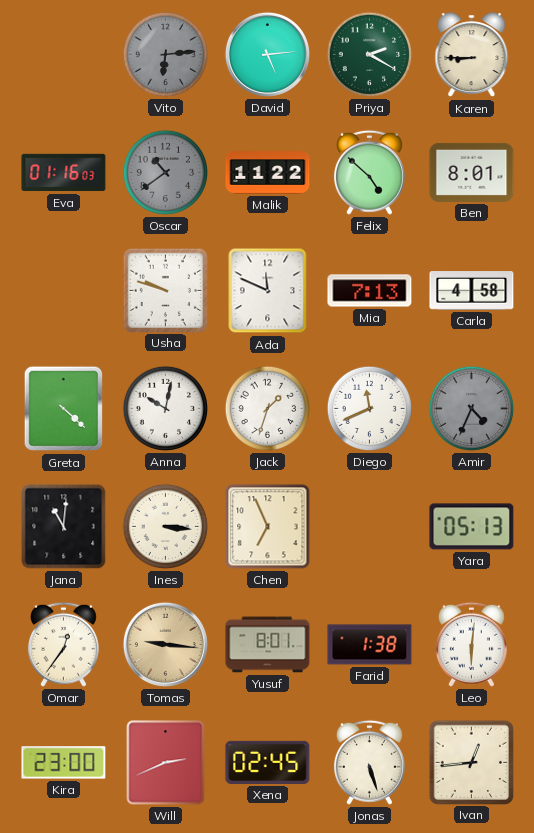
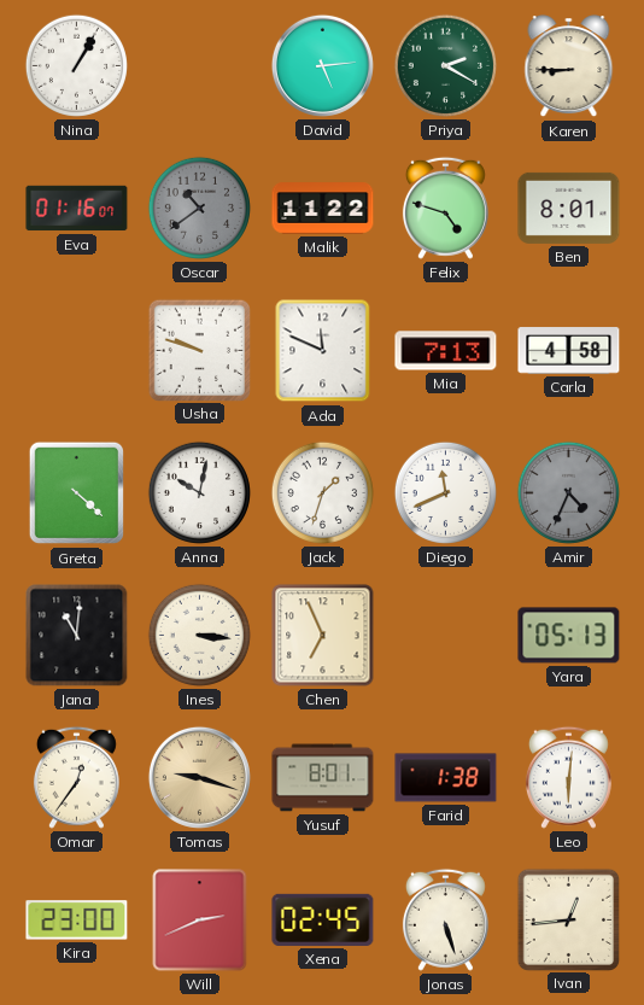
Nina: none -> 1:05 (76, 65)
Vito: 6:14 -> none (165, 54)
Eva: 01:16:03 -> 01:16:07 (77, 209)
Felix: 4:52 -> 4:48 (445, 208)
Tomas: 9:16 -> 9:18 (199, 777)
